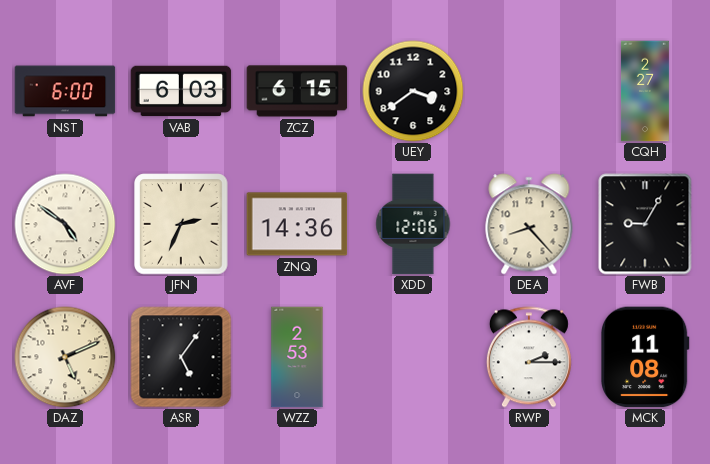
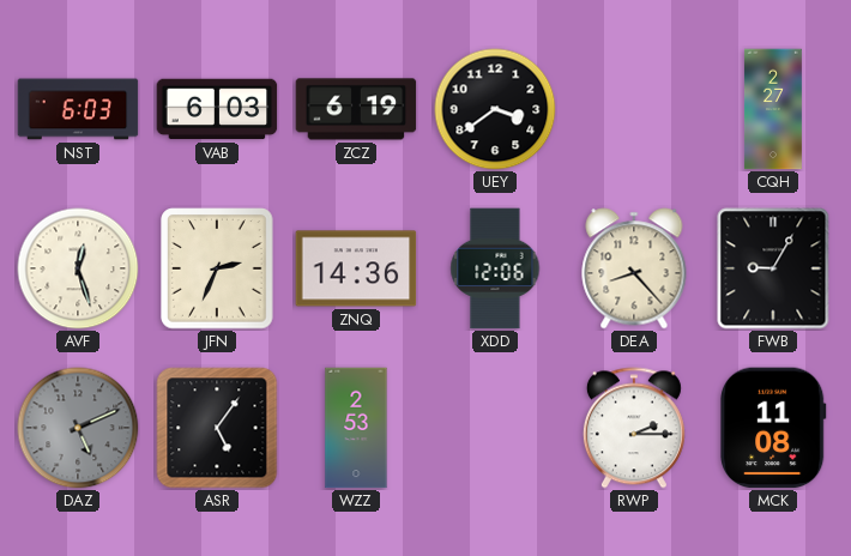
NST: 6:00 -> 6:03 (78, 109)
ZCZ: 6:15 -> 6:19 (356, 109)
AVF: 4:51 -> 12:27 (78, 268)
DAZ dial: cream -> grey (78, 428)
